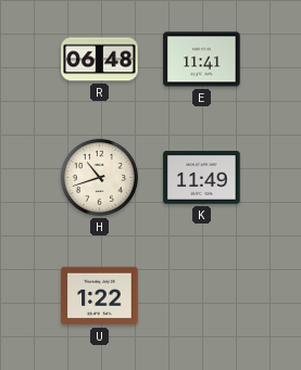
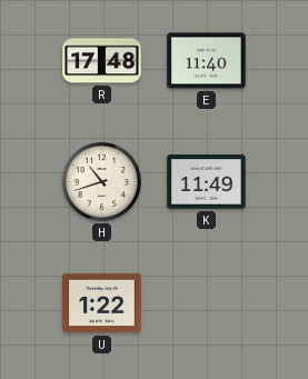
R: 06:48 -> 17:48 (102, 61)
E: 11:41 -> 11:40 (207, 61)
